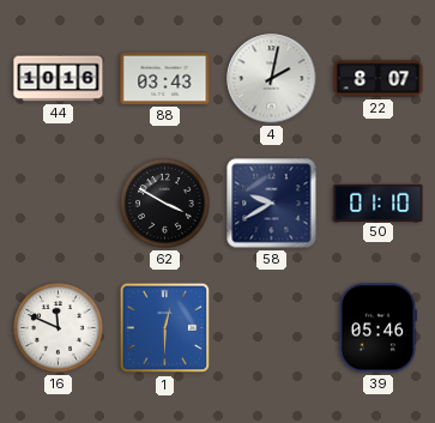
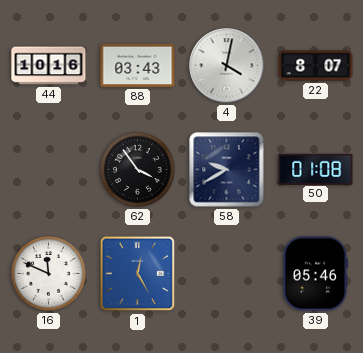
4: 2:02 -> 4:02 (227, 66)
62: 3:50 -> 3:54 (138, 170)
50: 01:10 -> 01:08 (316, 169)
1: 12:30 -> 12:25 (138, 274)
